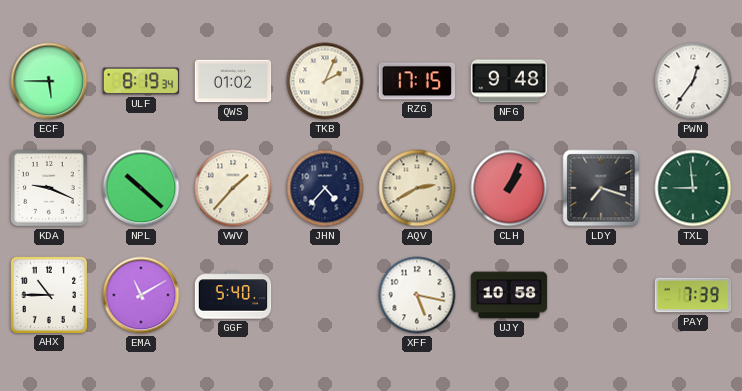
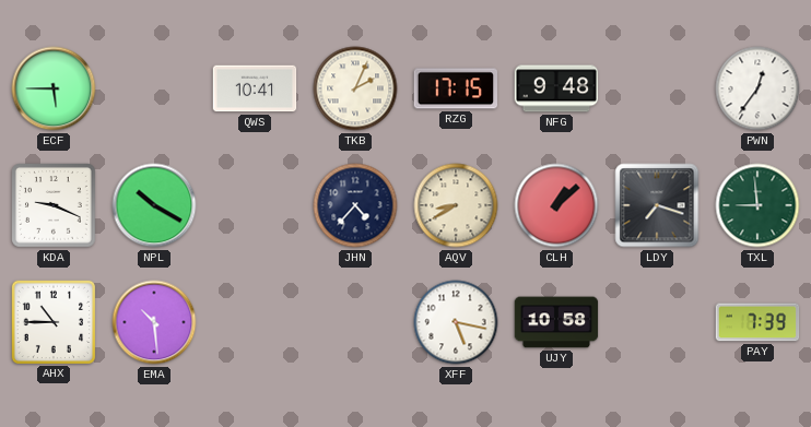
ULF: 8:19 -> none (141, 81)
QWS: 01:02 -> 10:41 (255, 88)
NPL: 10:22 -> 10:20 (154, 205)
VWV: 1:37 -> none (233, 188)
AQV: 2:40 -> 8:40 (456, 205)
CLH: 1:04 -> 1:08 (556, 205)
EMA: 11:10 -> 10:29 (154, 322)
GGF: 5:40 -> none (233, 295)
